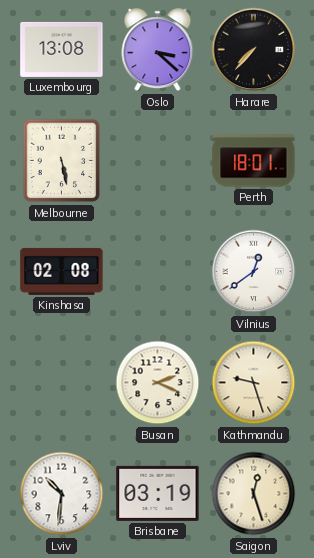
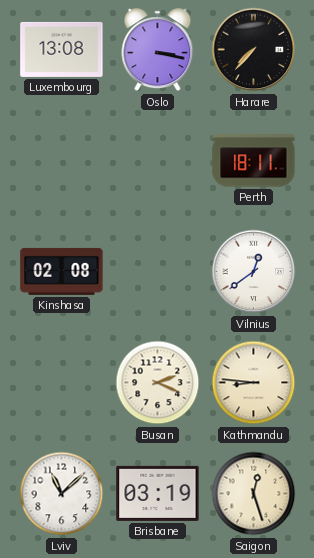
Oslo: 3:22 -> 3:17 (158, 50)
Melbourne: 5:28 -> none (62, 161)
Perth: 18:01 -> 18:11 (254, 161)
Kathmandu: 9:27 -> 8:46 (254, 383)
Lviv: 10:31 -> 11:08 (62, 494)
